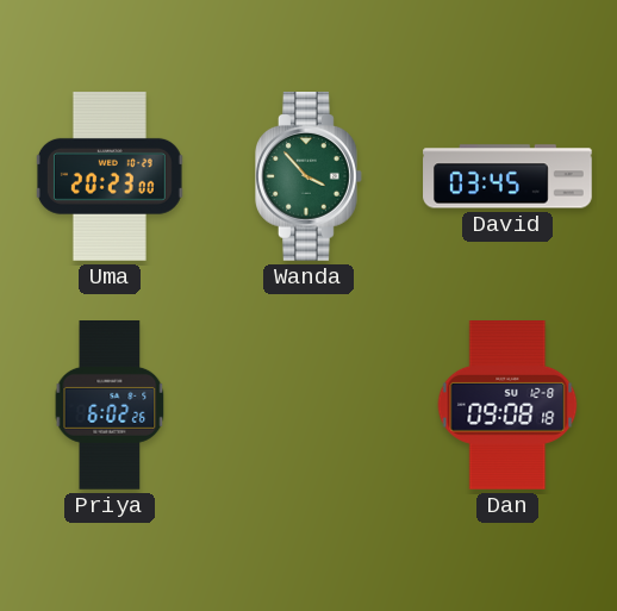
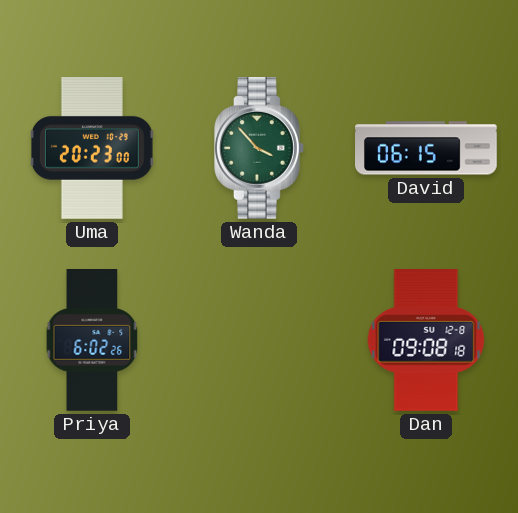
David: 03:45 -> 06:15 (426, 148)
